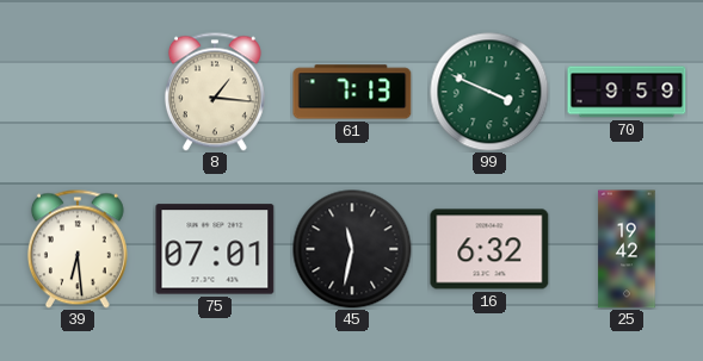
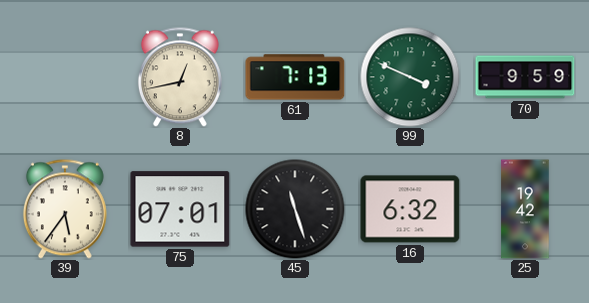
8: 1:16 -> 12:43 (180, 77)
39: 6:29 -> 5:36 (65, 209)
45: 11:32 -> 11:27 (295, 209)
